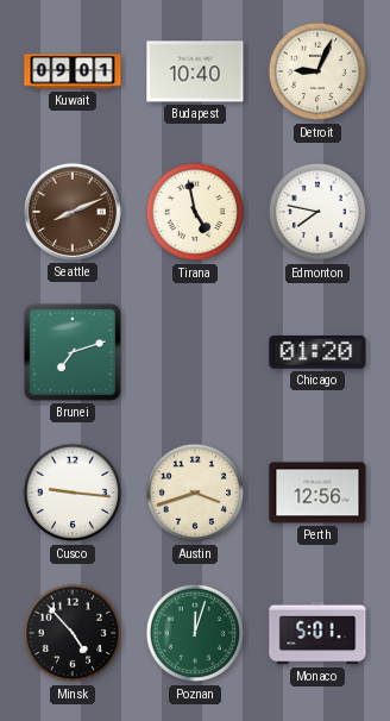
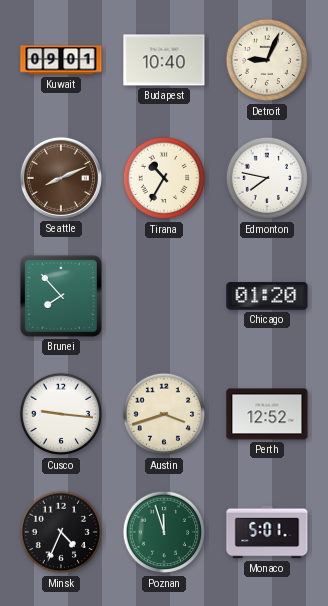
Tirana: 4:58 -> 10:35 (164, 178)
Brunei: 7:12 -> 7:53 (61, 296)
Perth: 12:56 -> 12:52 (267, 414)
Minsk: 4:53 -> 4:34 (61, 532)
Poznan: 12:03 -> 11:57 (164, 532)
